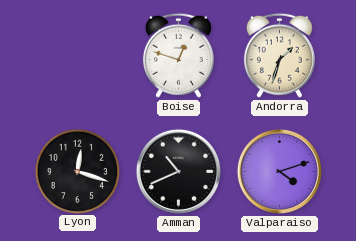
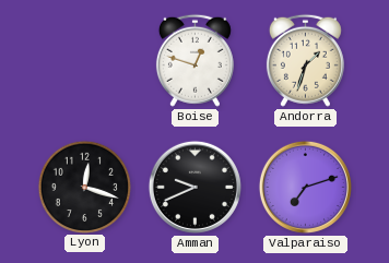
Amman: 10:41 -> 9:41 (194, 187)
Valparaiso: 4:12 -> 7:12 (305, 187)
